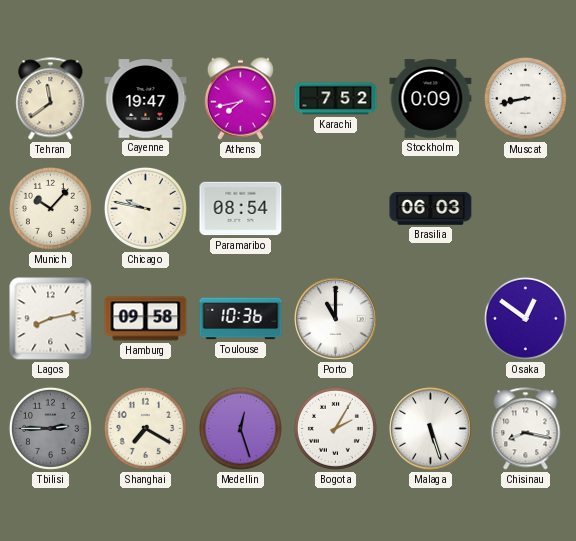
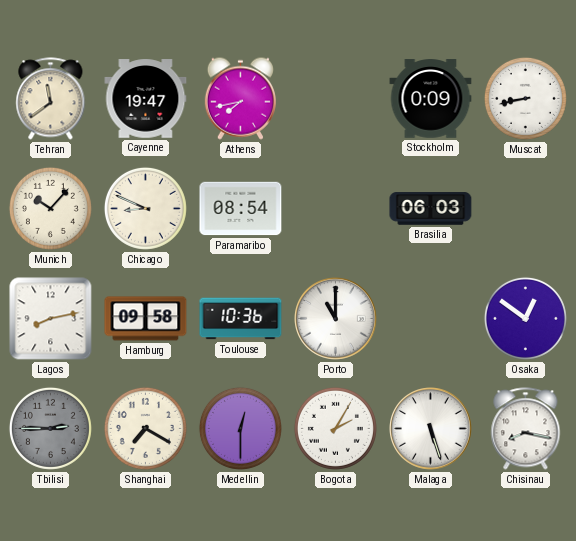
Karachi: 7:52 -> none (336, 99)
Chicago: 9:47 -> 8:49 (145, 208)
Medellin: 12:27 -> 12:30 (240, 428)
